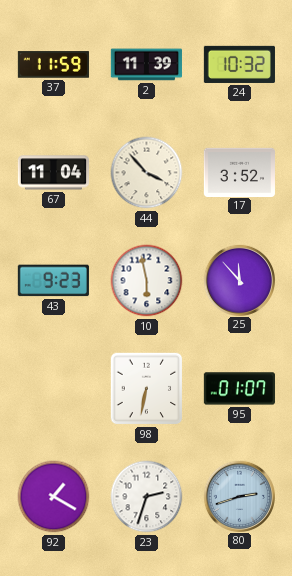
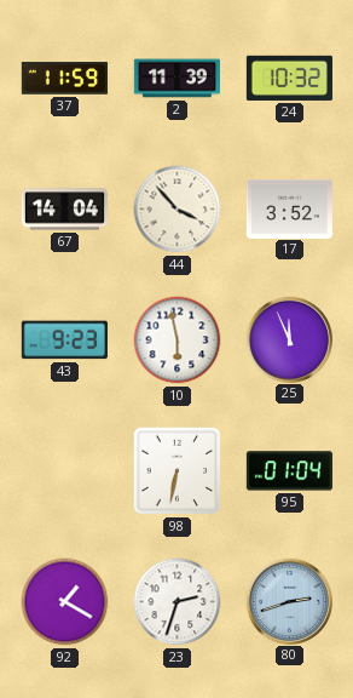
67: 11:04 -> 14:04 (64, 210)
25: 11:53 -> 11:56 (289, 339)
95: 01:07 -> 01:04 (289, 471)
